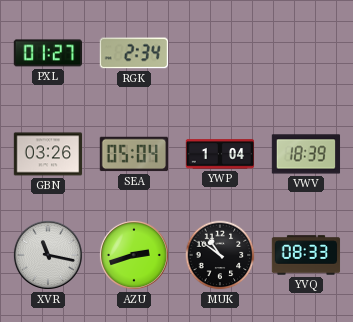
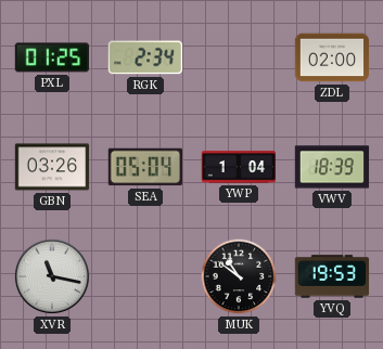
PXL: 01:27 -> 01:25 (51, 57)
ZDL: none -> 02:00 (332, 57)
AZU: 2:42 -> none (134, 255)
YVQ: 08:33 -> 19:53 (332, 276)
